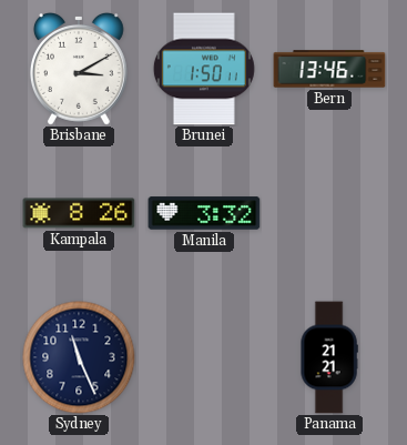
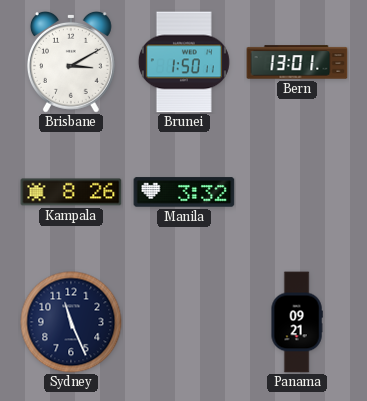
Bern: 13:46 -> 13:01 (297, 62)
Panama: 21:21 -> 09:21 (297, 322)
